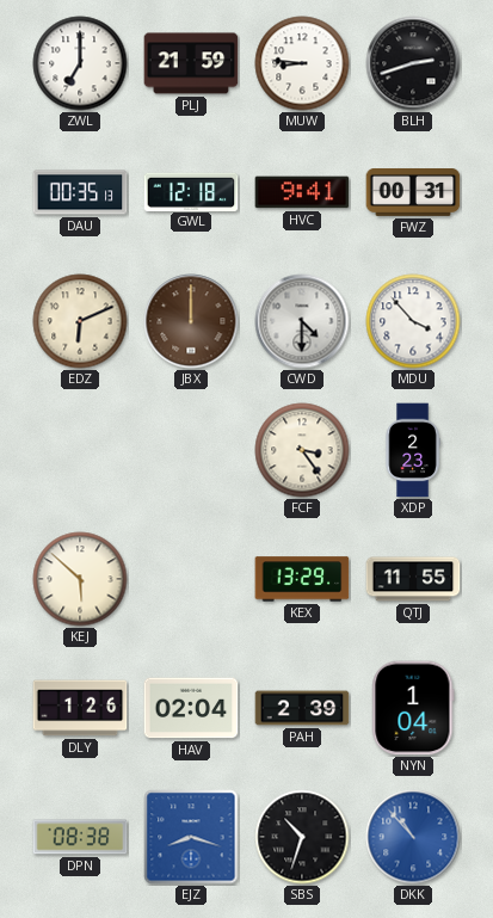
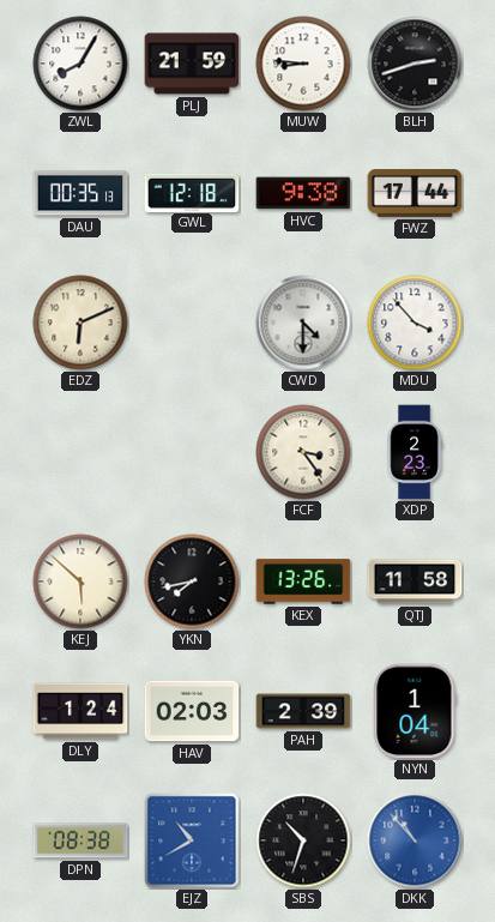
ZWL: 7:00 -> 8:05 (80, 64)
HVC: 9:41 -> 9:38 (303, 193)
FWZ: 00:31 -> 17:44 (415, 194)
JBX: 12:00 -> none (191, 321)
YKN: none -> 7:43 (192, 581)
KEX: 13:29 -> 13:26 (303, 581)
QTJ: 11:55 -> 11:58 (415, 581)
DLY: 1:26 -> 1:24 (80, 711)
HAV: 02:04 -> 02:03 (192, 711)
EJZ: 8:18 -> 10:40 (192, 840)
